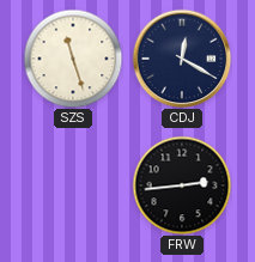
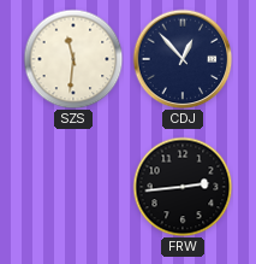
SZS: 11:27 -> 11:31 (73, 59)
CDJ: 12:20 -> 12:53 (183, 59)
